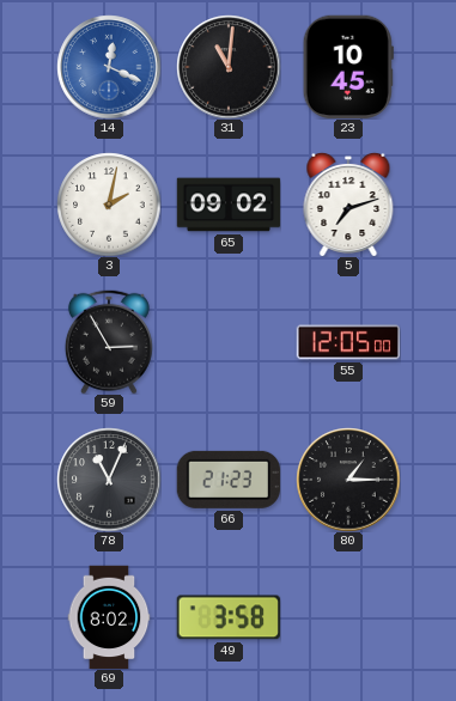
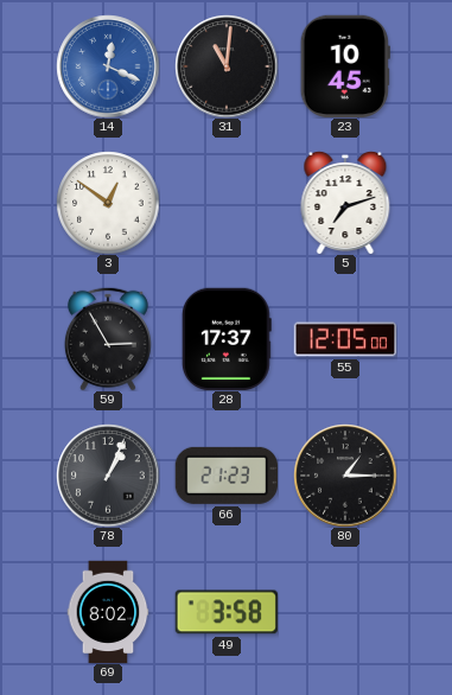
3: 2:02 -> 12:51 (108, 203)
65: 09:02 -> none (229, 205)
28: none -> 17:37 (227, 339)
78: 11:04 -> 1:04 (108, 476)
